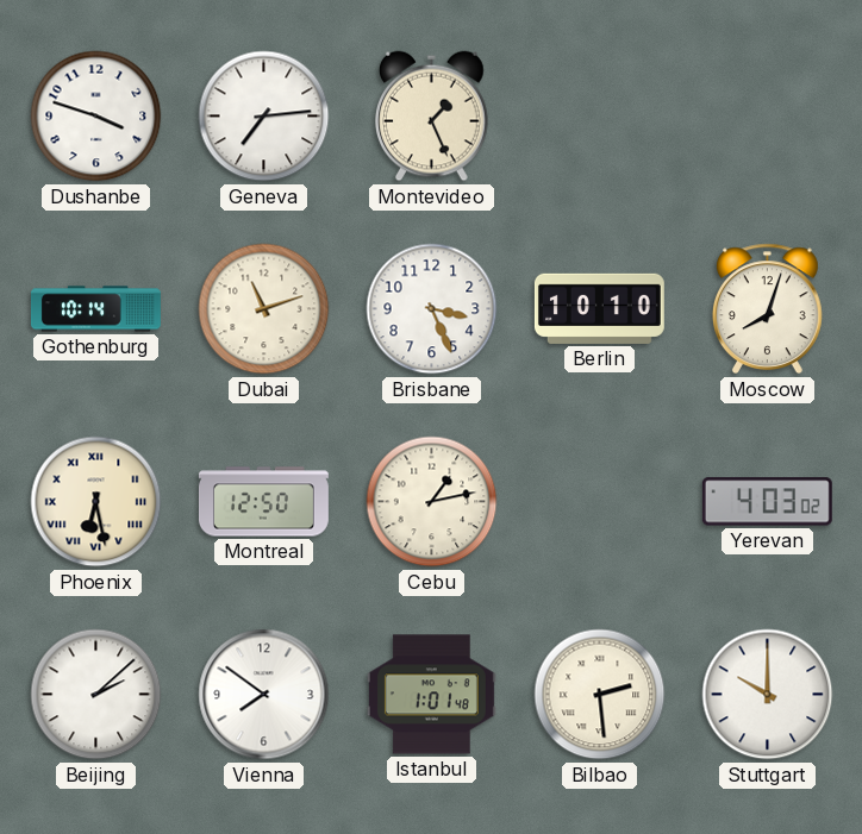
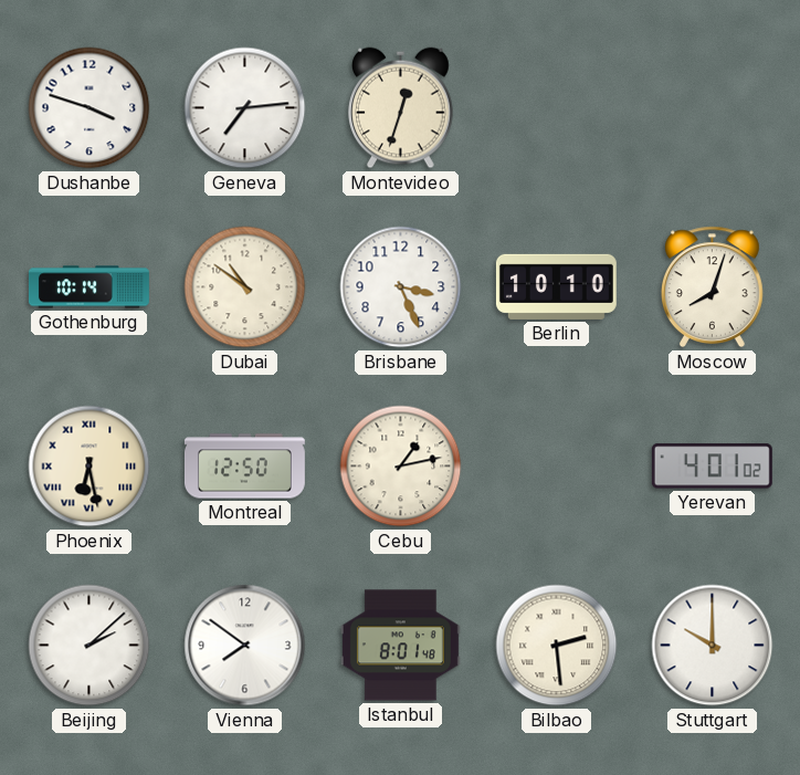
Montevideo: 1:26 -> 12:33 (401, 108)
Dubai: 11:12 -> 10:51 (245, 287)
Yerevan: 4:03 -> 4:01 (712, 467)
Istanbul: 1:01 -> 8:01 (400, 646)
